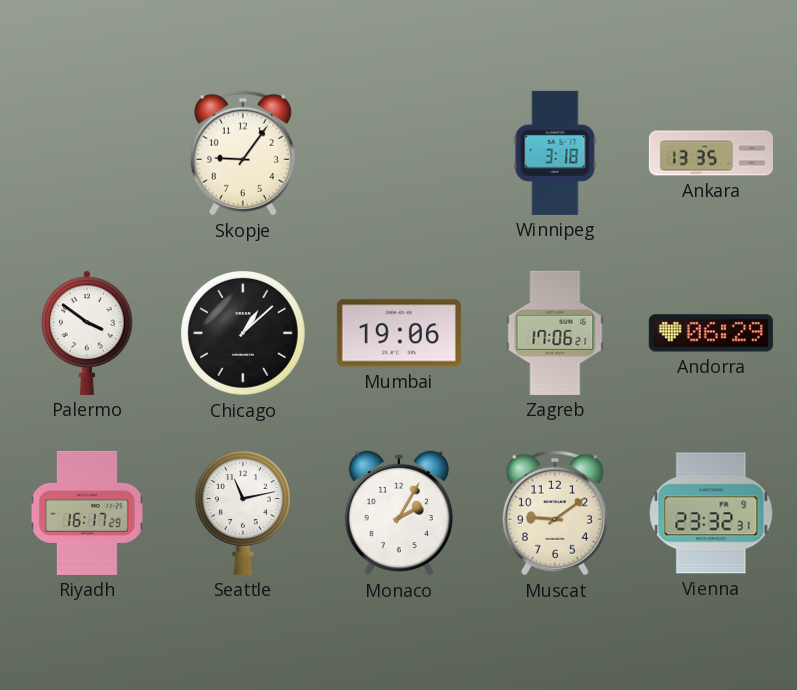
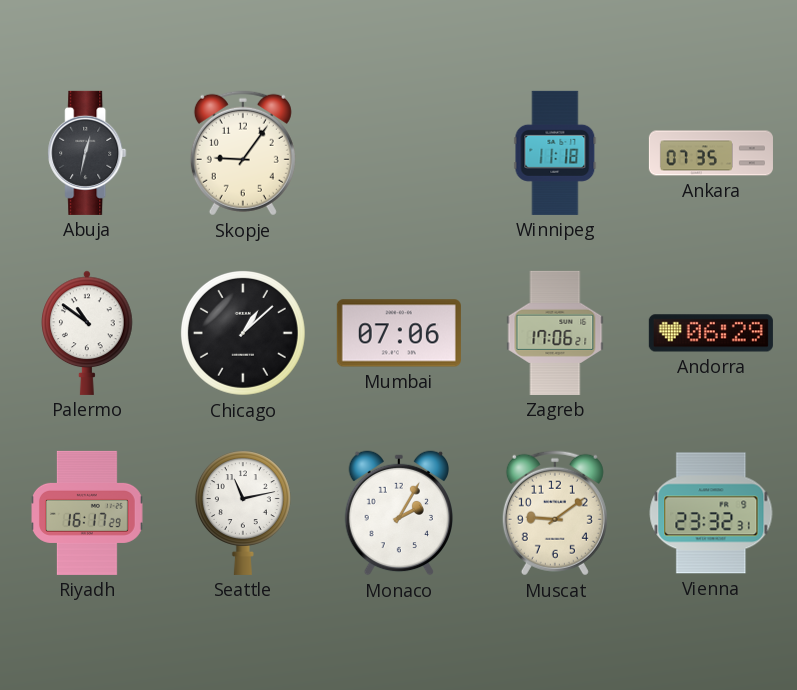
Abuja: none -> 12:32 (87, 153)
Winnipeg: 3:18 -> 11:18 (555, 153)
Ankara: 13:35 -> 07:35 (711, 153)
Palermo: 3:51 -> 10:51 (87, 333)
Mumbai: 19:06 -> 07:06 (399, 333)
